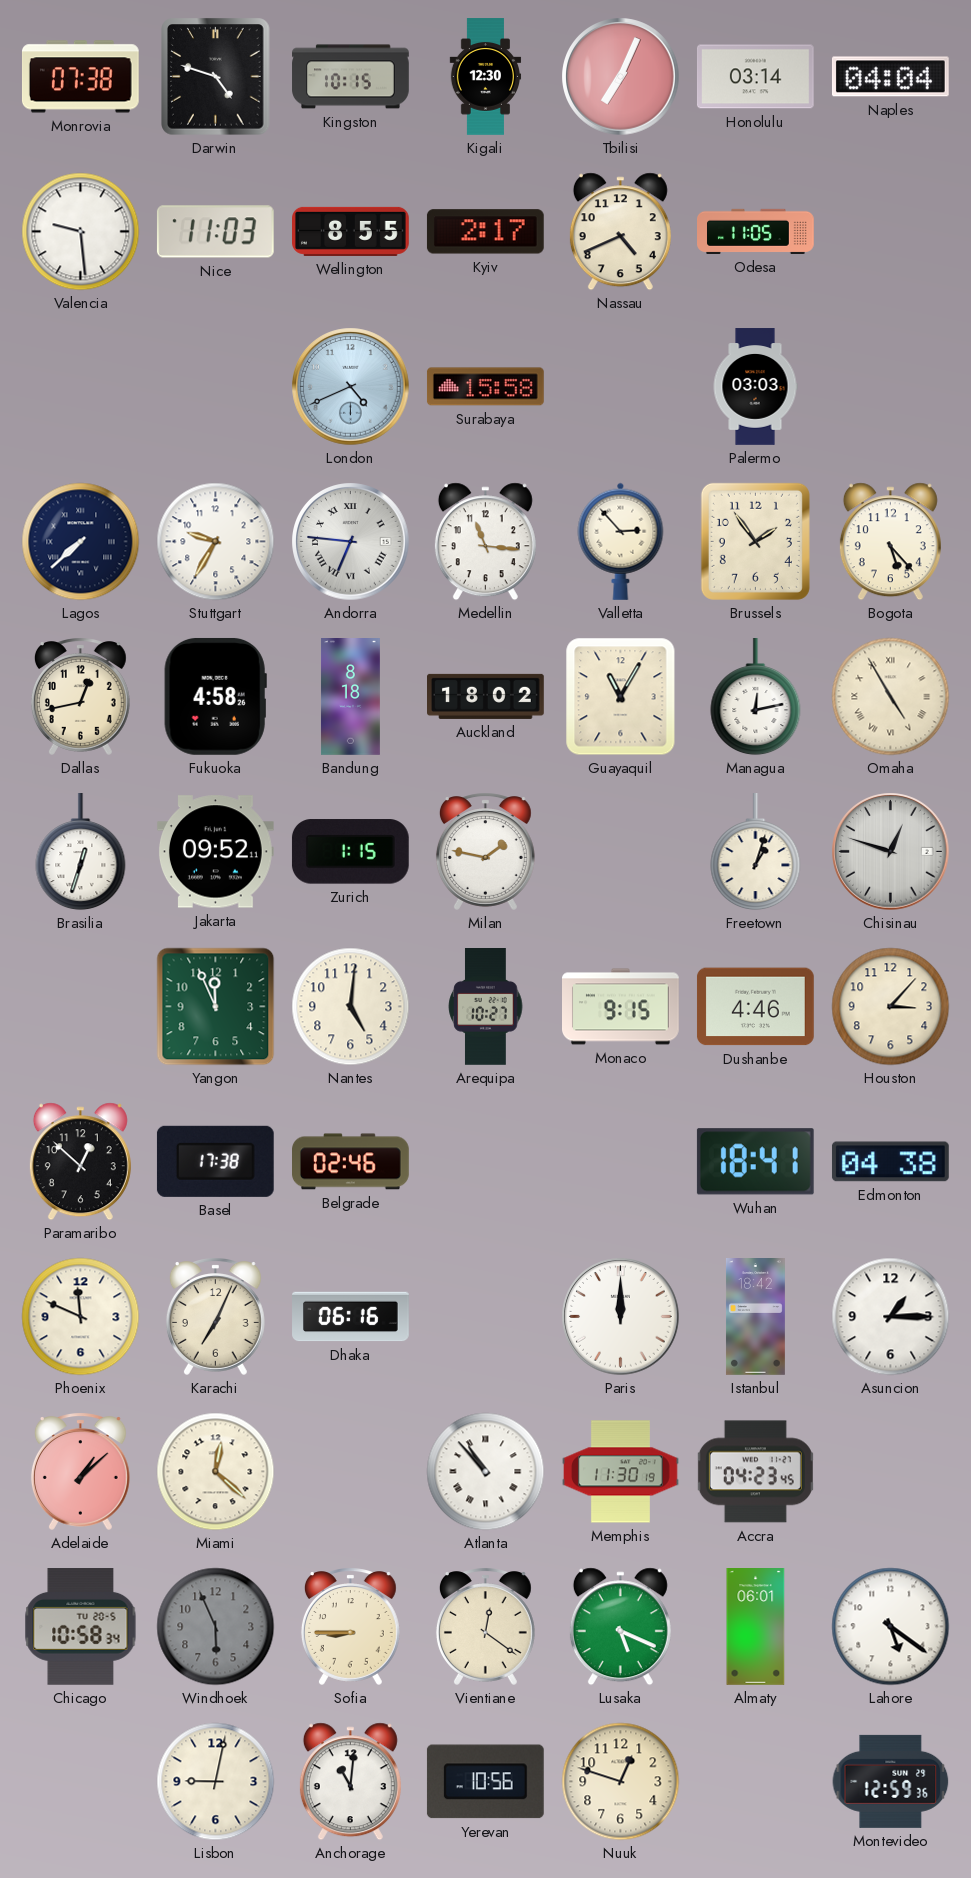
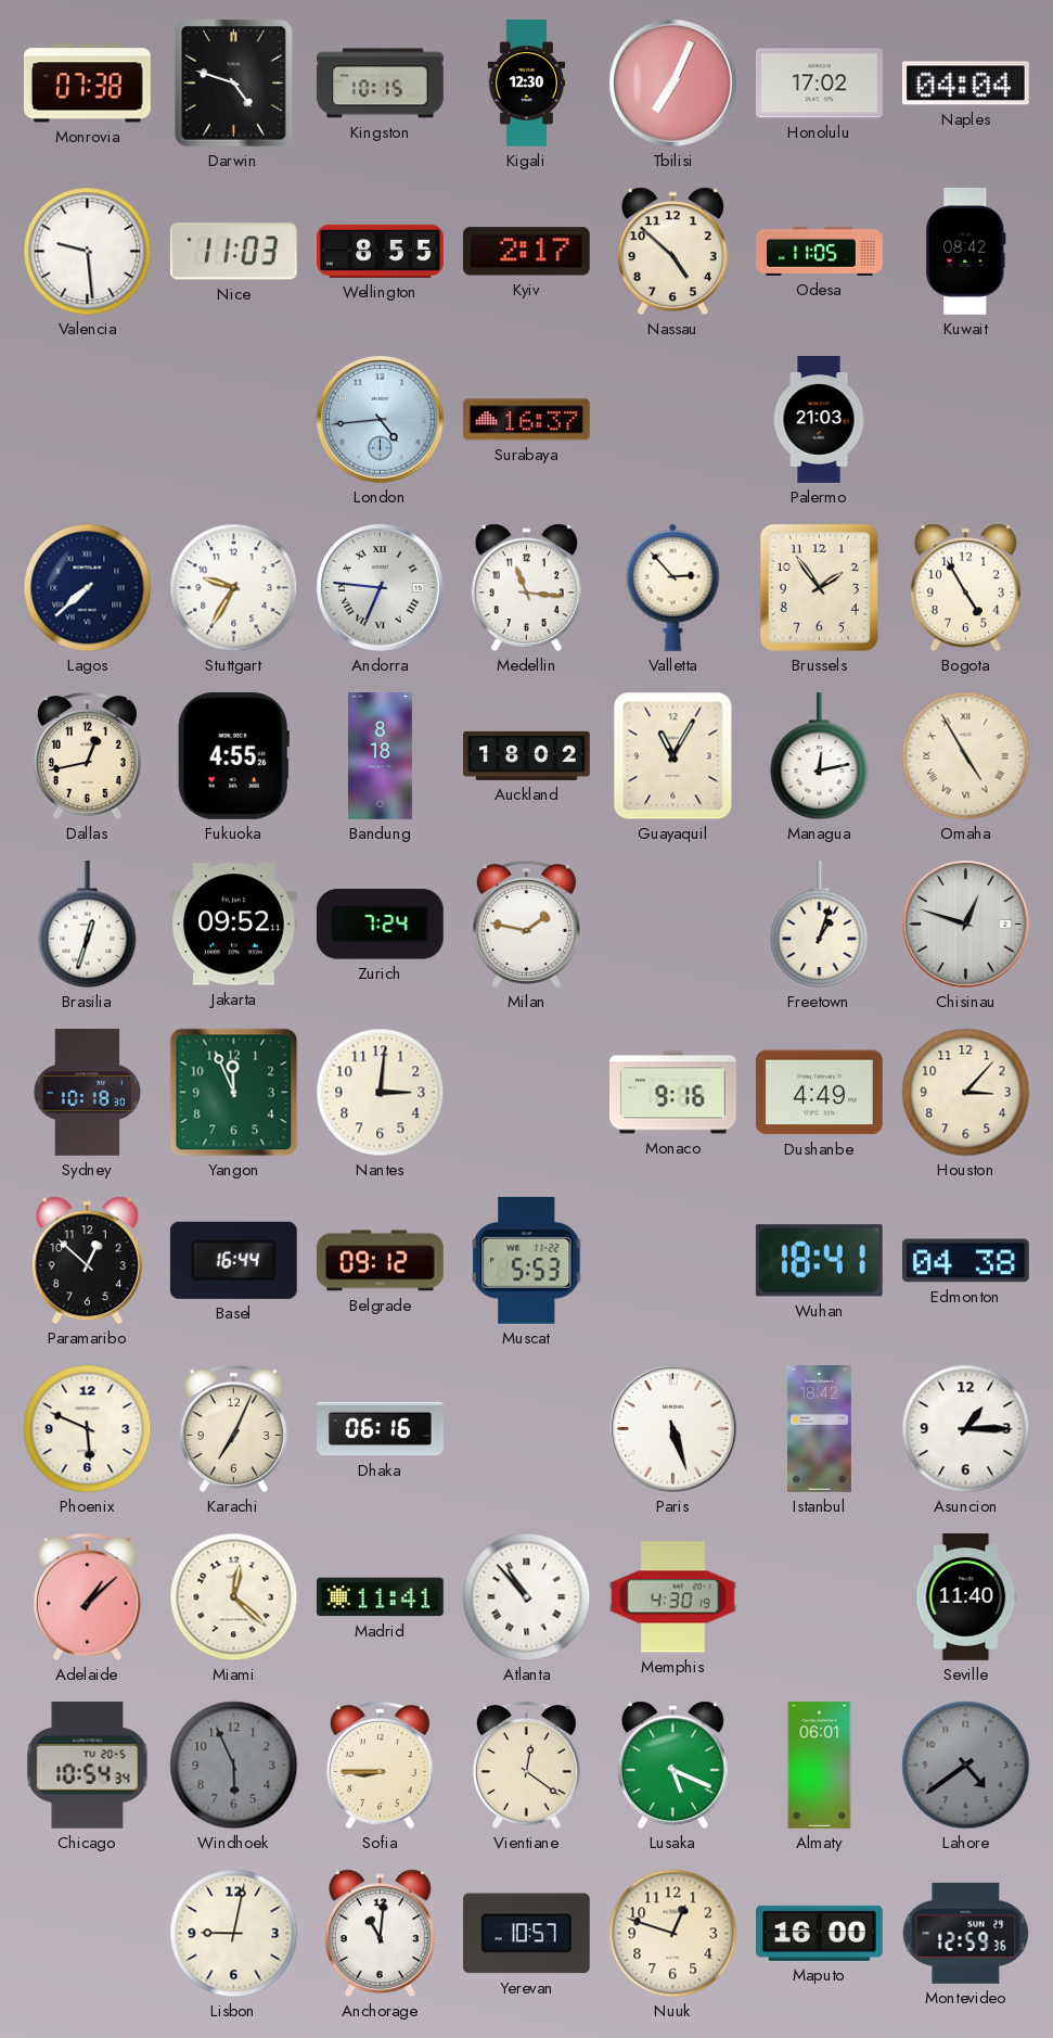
Honolulu: 03:14 -> 17:02 (819, 84)
Nassau: 4:41 -> 4:52 (672, 252)
Kuwait: none -> 08:42 (966, 252)
London: 4:41 -> 4:44 (381, 420)
Surabaya: 15:58 -> 16:37 (527, 420)
Palermo: 03:03 -> 21:03 (819, 420)
Bogota: 5:23 -> 4:55 (965, 588)
Fukuoka: 4:58 -> 4:55 (233, 755)
Zurich: 1:15 -> 7:24 (380, 925)
Sydney: none -> 10:18 (88, 1093)
Nantes: 5:01 -> 3:01 (381, 1093)
Arequipa: 10:27 -> none (486, 1007)
Monaco: 9:15 -> 9:16 (673, 1093)
Dushanbe: 4:46 -> 4:49 (819, 1093)
Basel: 17:38 -> 16:44 (233, 1260)
Belgrade: 02:46 -> 09:12 (381, 1261)
Muscat: none -> 5:53 (527, 1260)
Phoenix: 11:49 -> 5:49 (88, 1429)
Paris: 12:00 -> 5:27 (673, 1429)
Madrid: none -> 11:41 (380, 1597)
Memphis: 11:30 -> 4:30 (673, 1597)
Accra: 04:23 -> none (755, 1472)
Seville: none -> 11:40 (966, 1597)
Chicago: 10:58 -> 10:54 (88, 1766)
Lahore: 5:21 -> 4:39 (966, 1766)
Lahore dial: white -> grey (966, 1766)
Yerevan: 10:56 -> 10:57 (526, 1934)
Maputo: none -> 16:00 (820, 1933)
